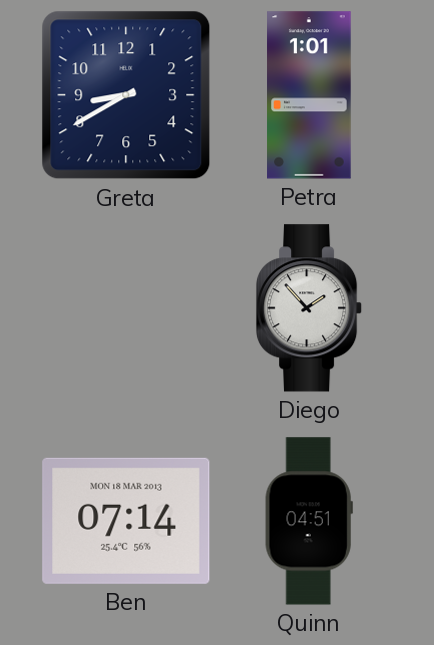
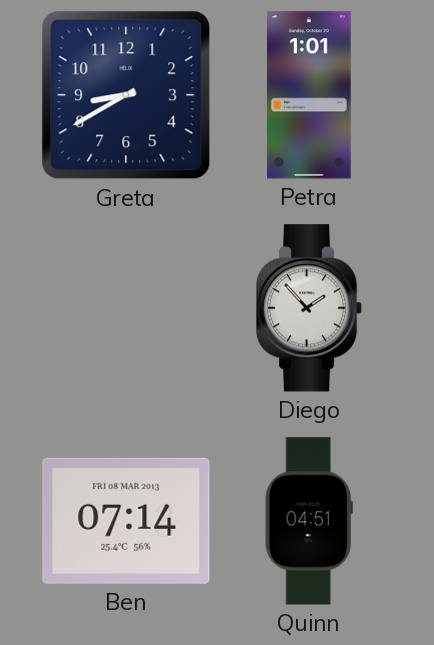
Ben date: MON 18 MAR 2013 -> FRI 08 MAR 2013 (126, 521)
